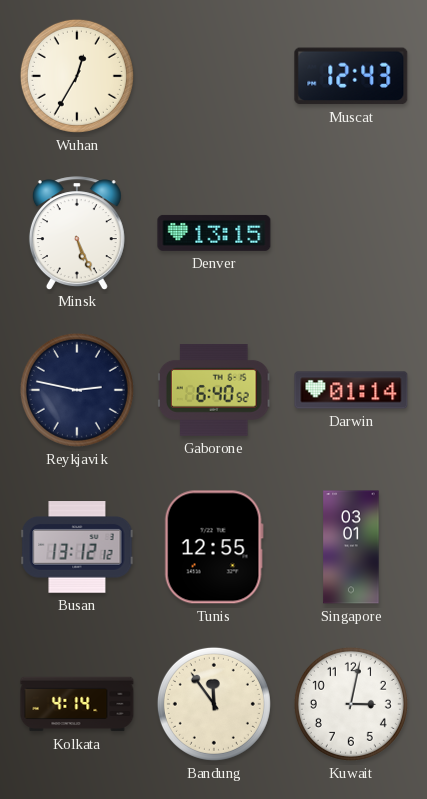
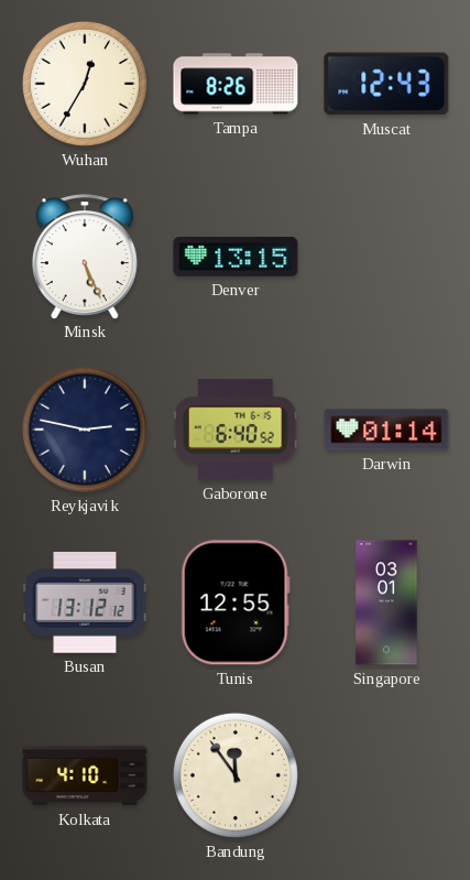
Tampa: none -> 8:26 (236, 84)
Kolkata: 4:14 -> 4:10 (85, 775)
Kuwait: 3:02 -> none (351, 704)
